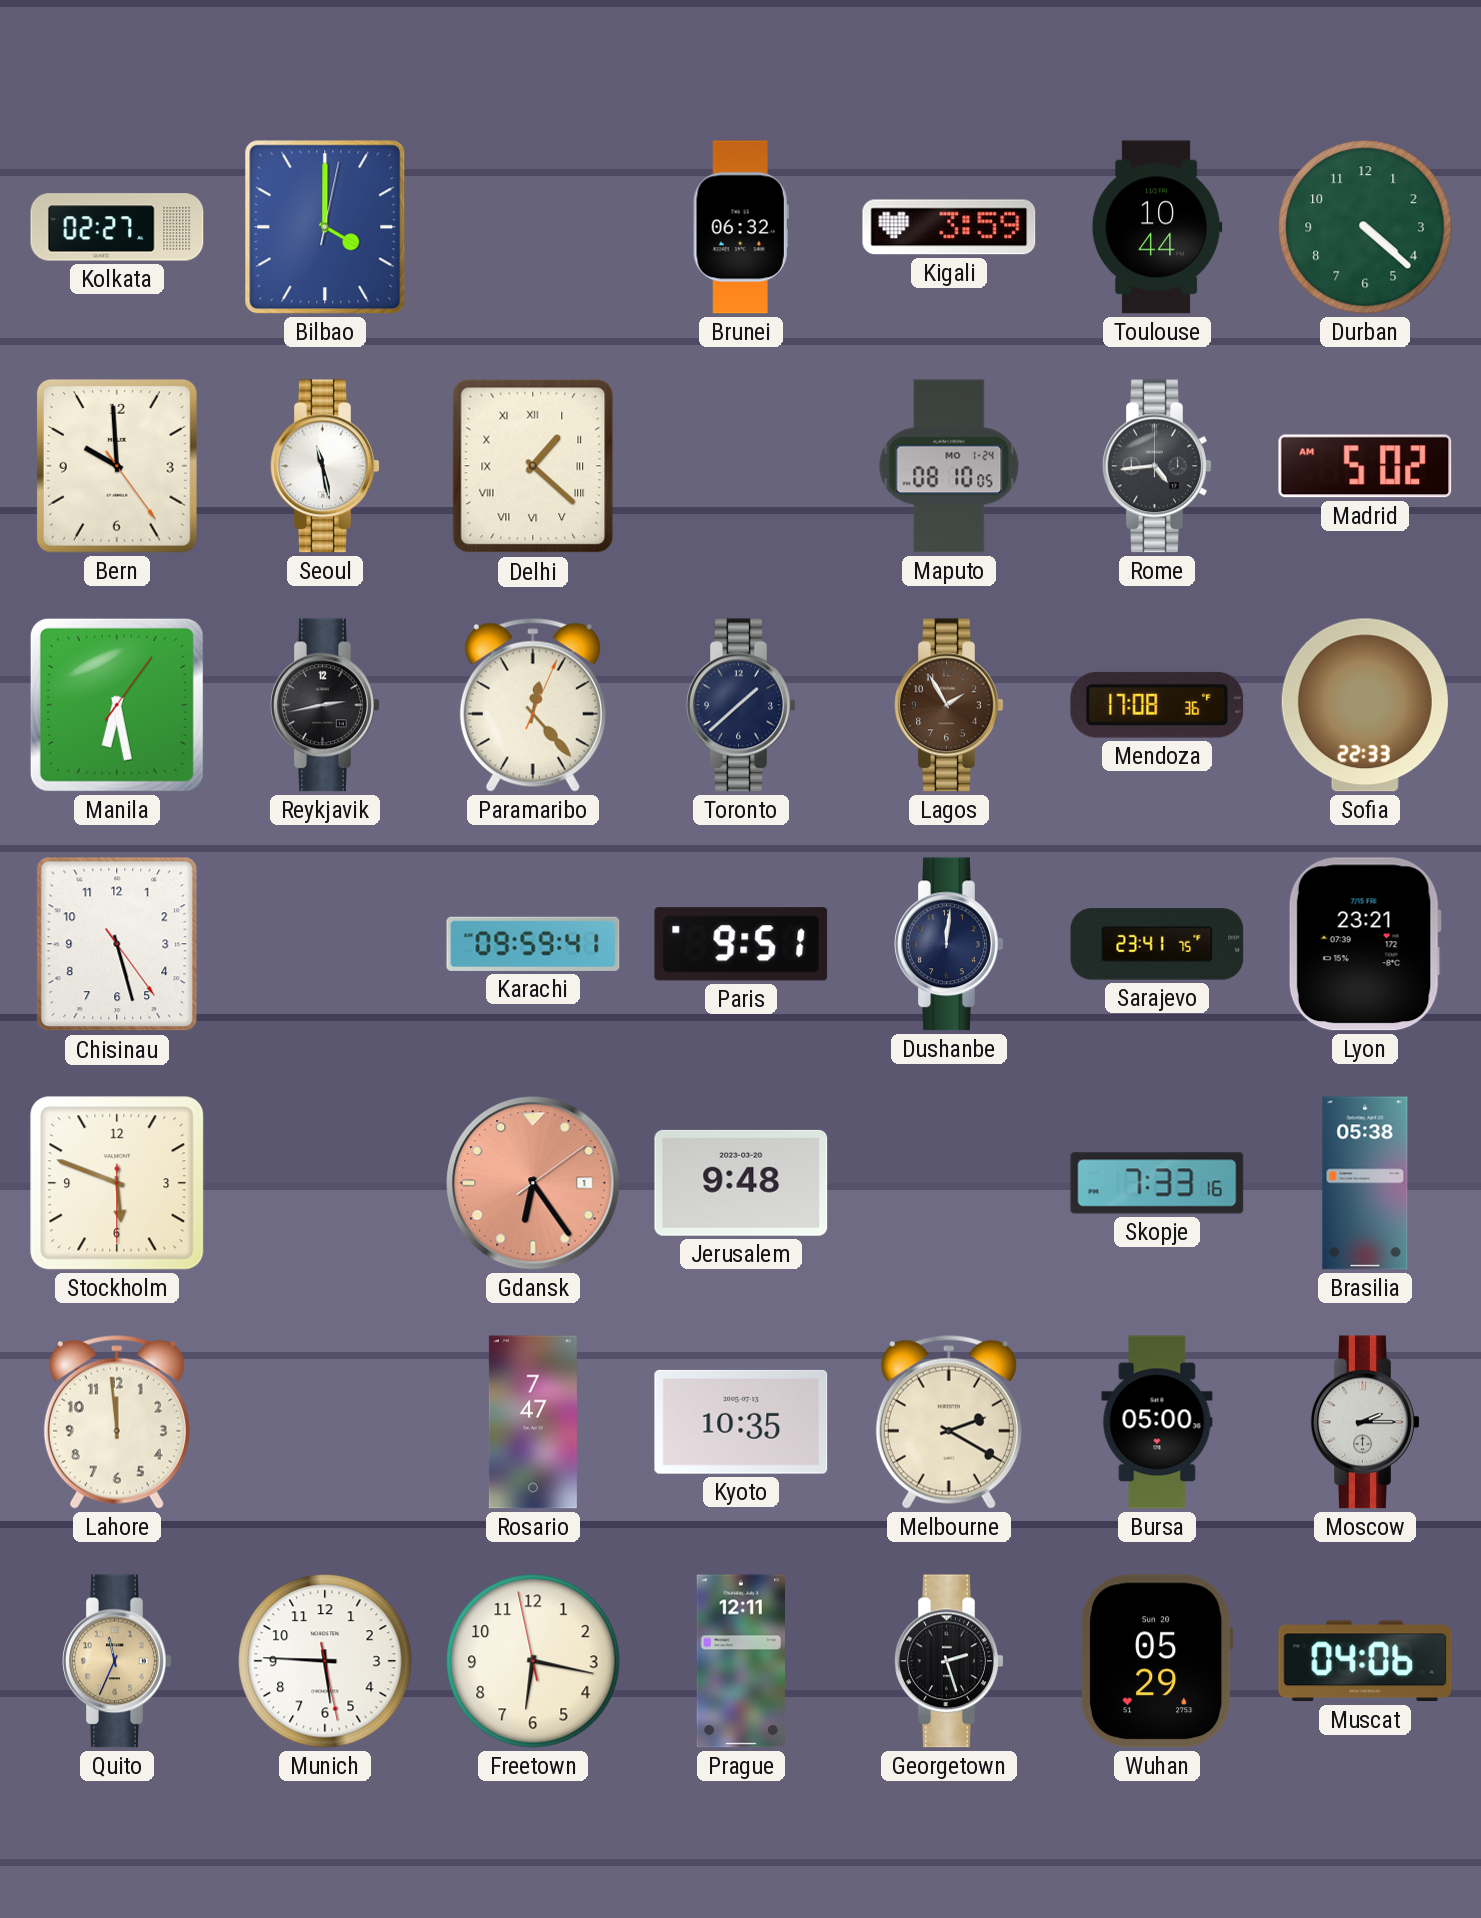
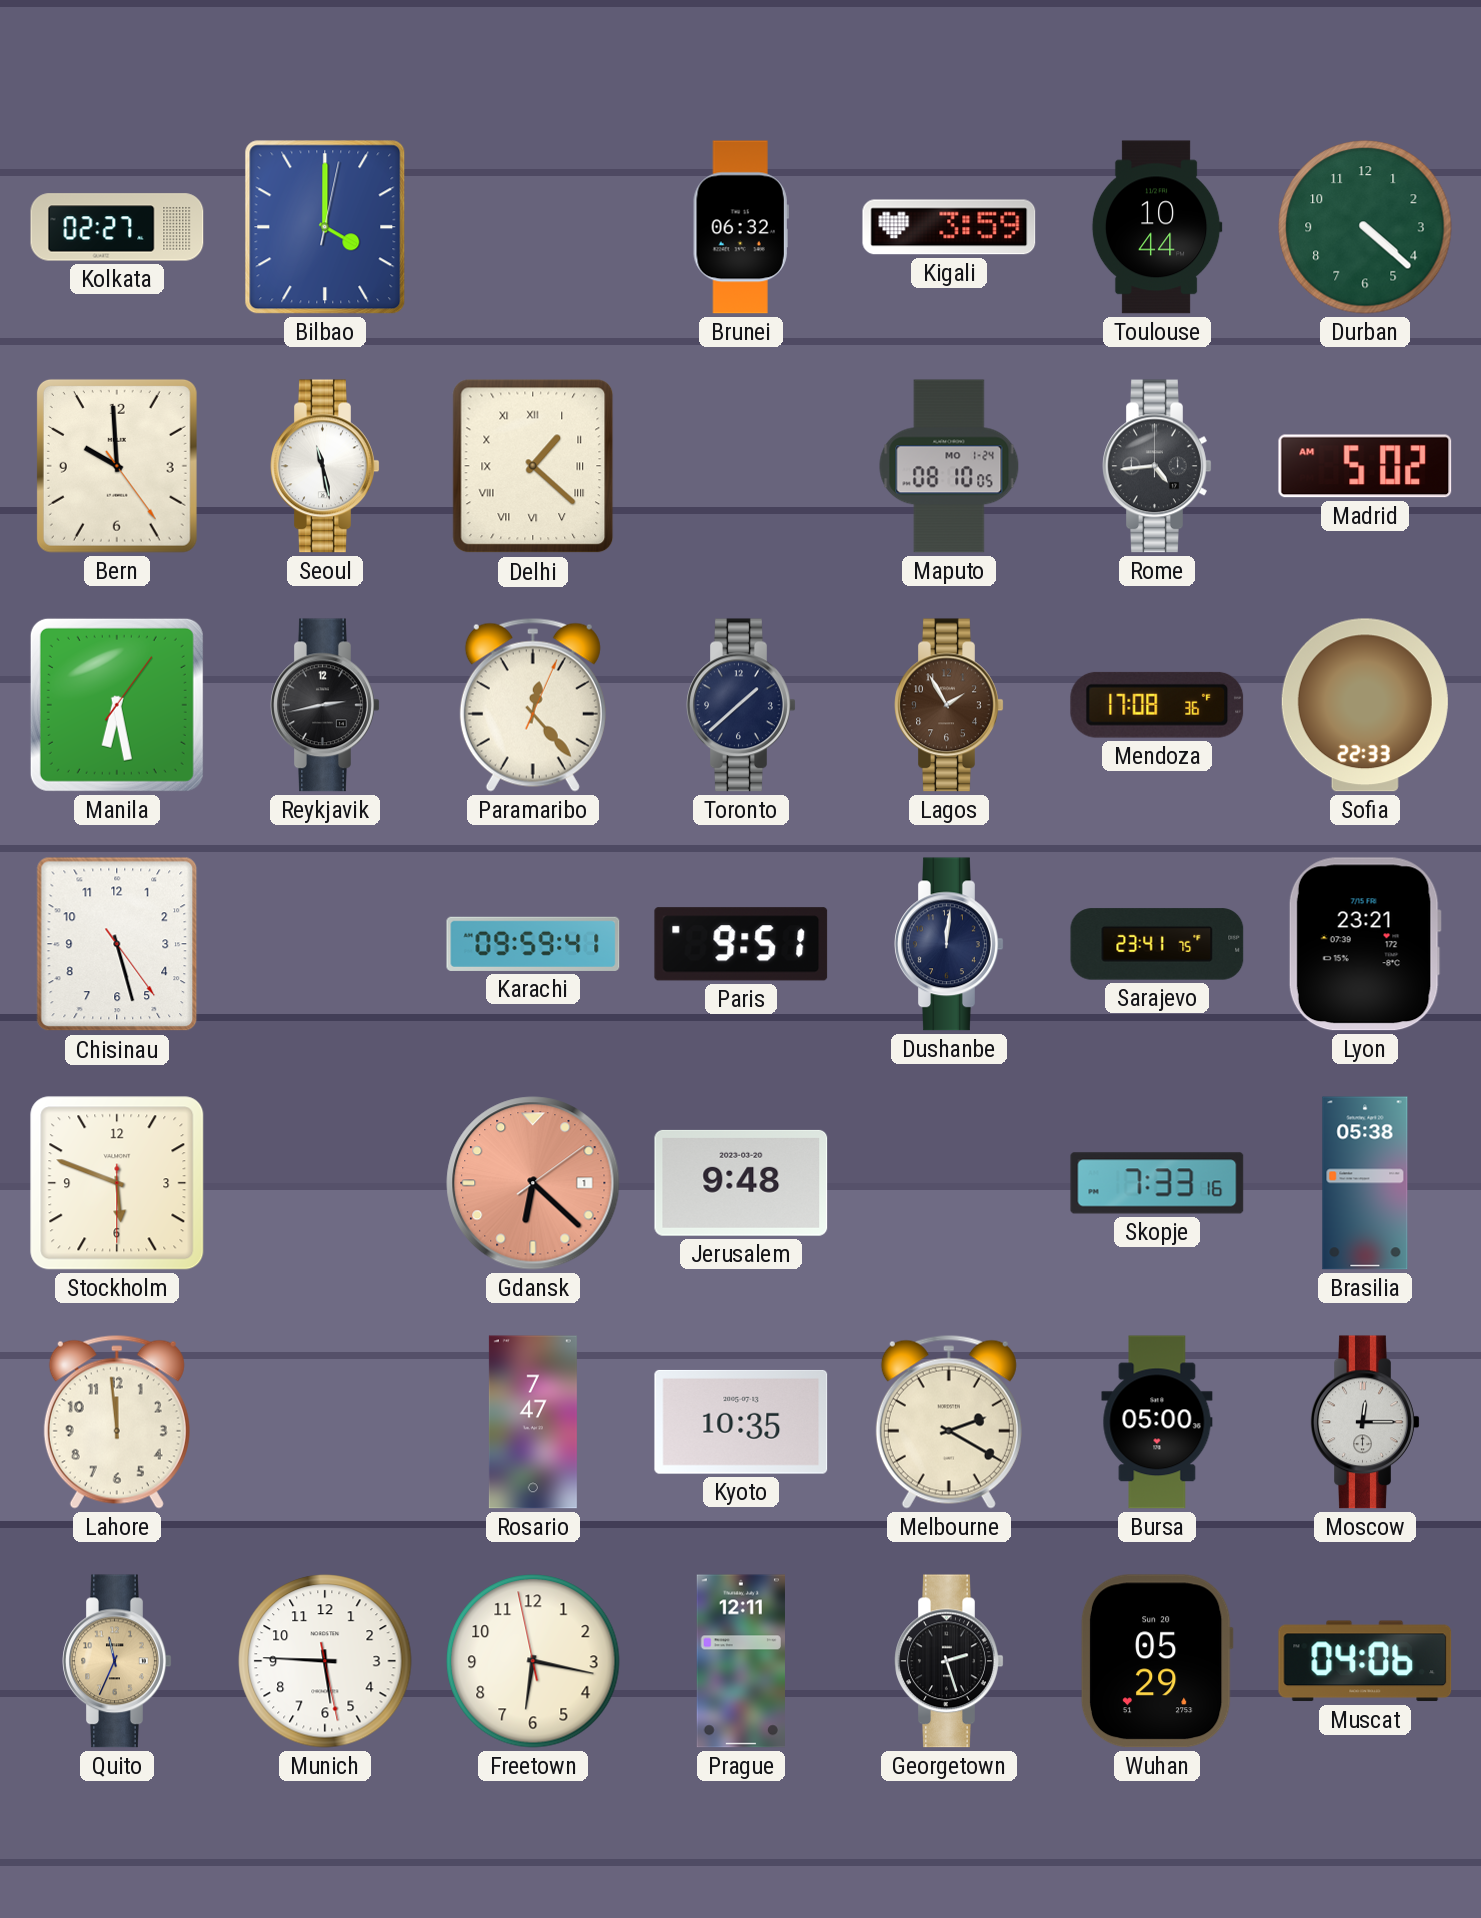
Gdansk: 6:24 -> 6:22 (533, 1183)
Moscow: 2:15 -> 12:15 (1365, 1422)
